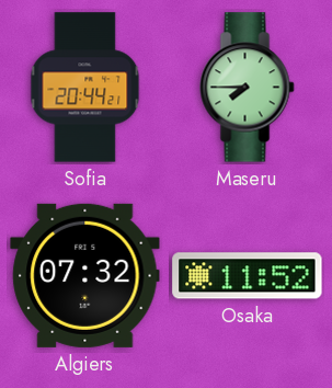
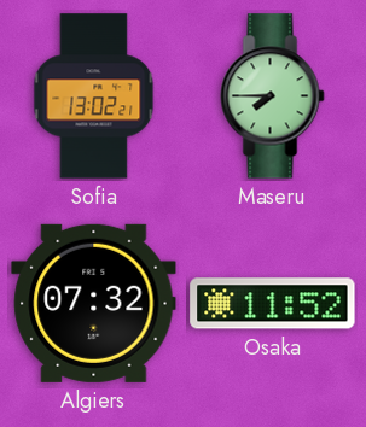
Sofia: 20:44 -> 13:02 (94, 96)
